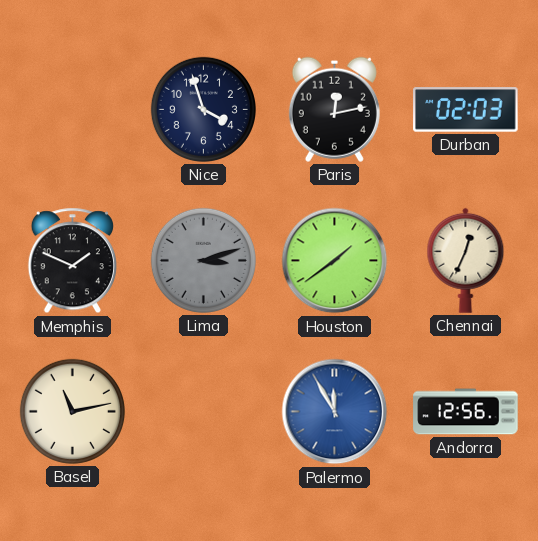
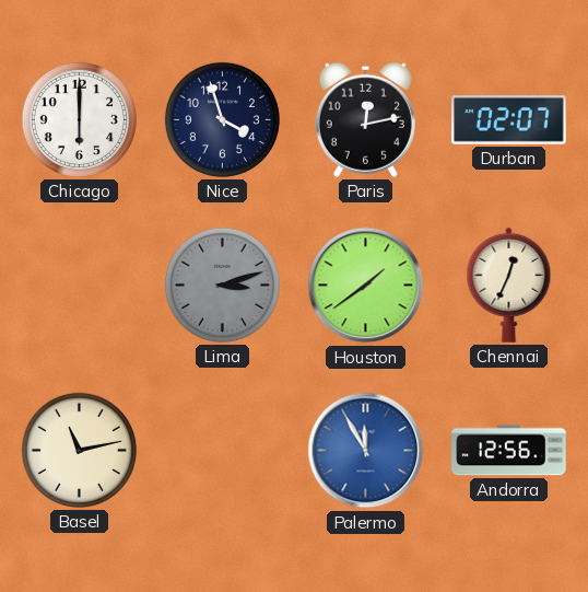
Chicago: none -> 6:00 (79, 119)
Durban: 02:03 -> 02:07 (509, 120)
Memphis: 1:49 -> none (72, 261)
